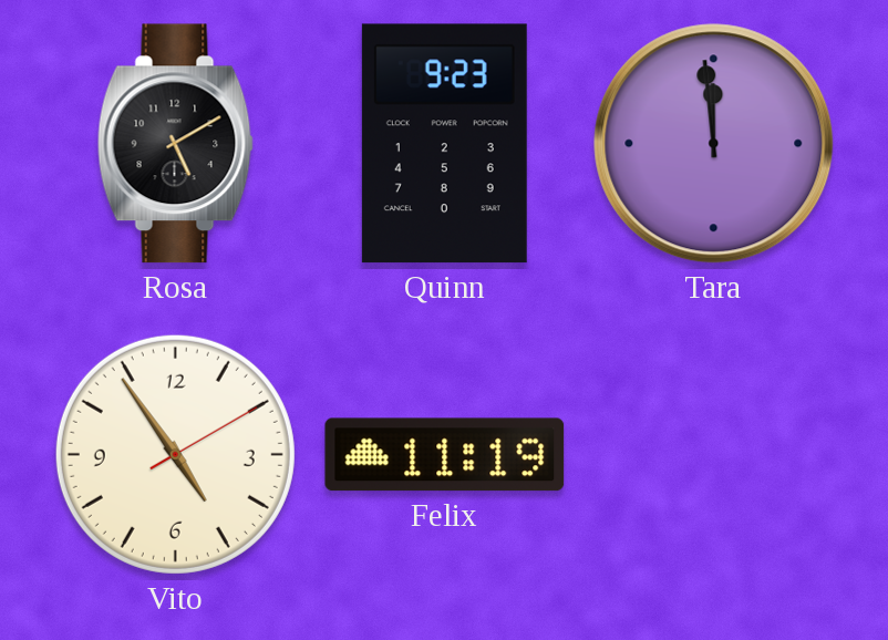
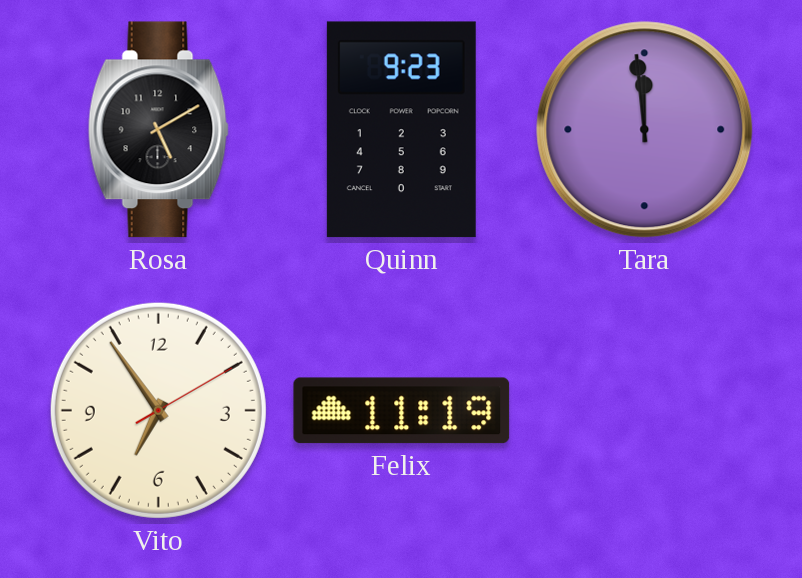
Vito: 4:54 -> 6:54 (158, 410)
